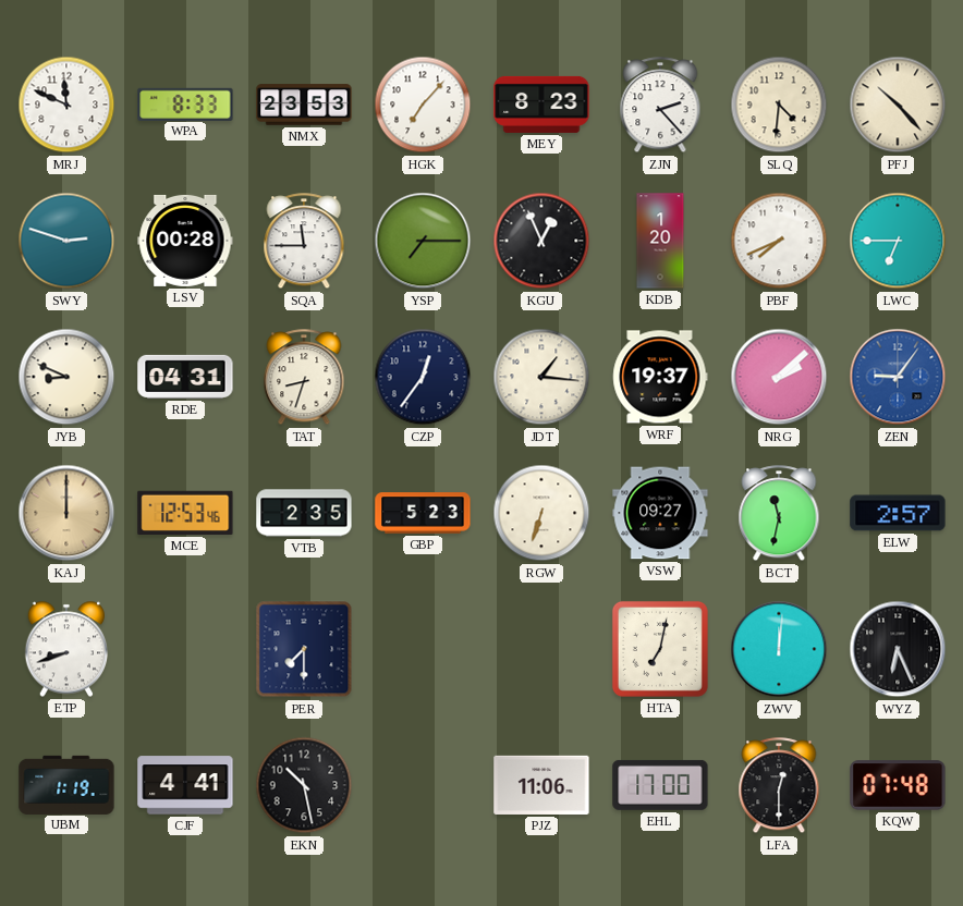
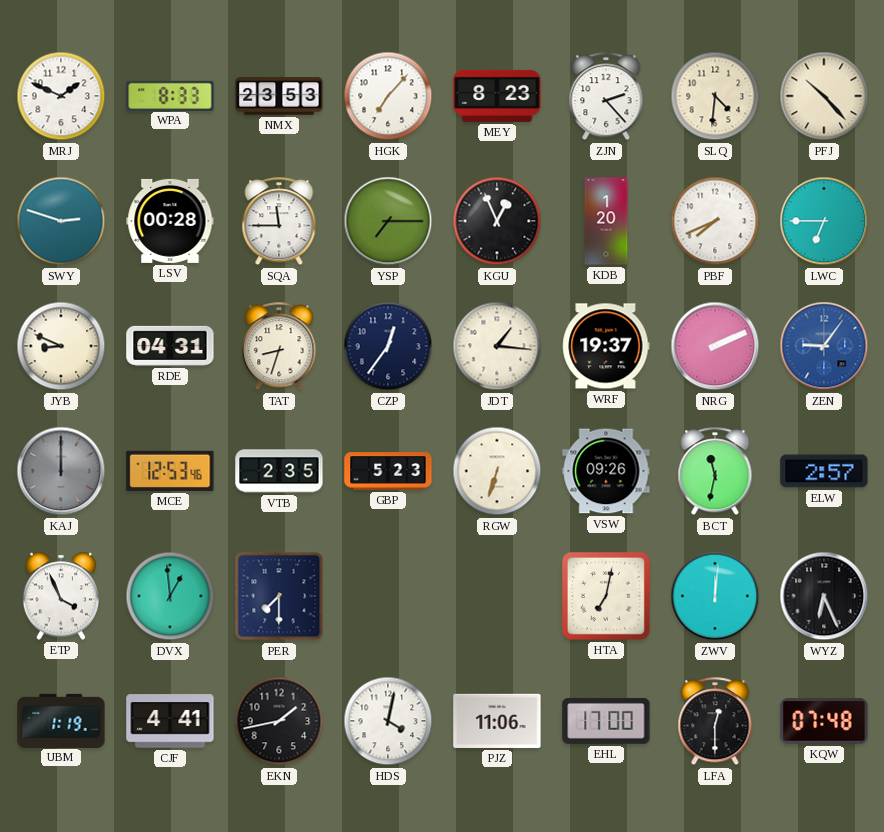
MRJ: 11:49 -> 1:49 (61, 96)
NRG: 2:08 -> 2:11 (715, 346)
KAJ dial: champagne -> grey (61, 471)
VSW: 09:27 -> 09:26 (606, 471)
ETP: 8:42 -> 3:56 (61, 596)
DVX: none -> 12:59 (170, 596)
EKN: 10:28 -> 1:43 (279, 721)
HDS: none -> 4:02 (388, 721)
